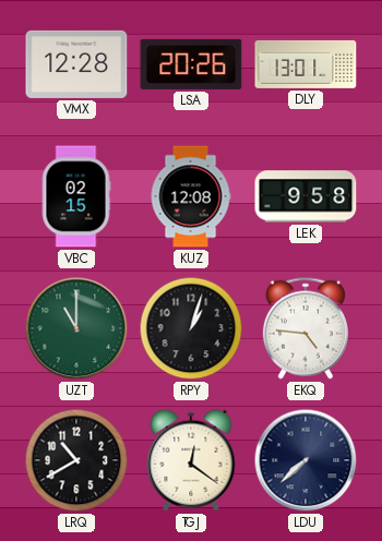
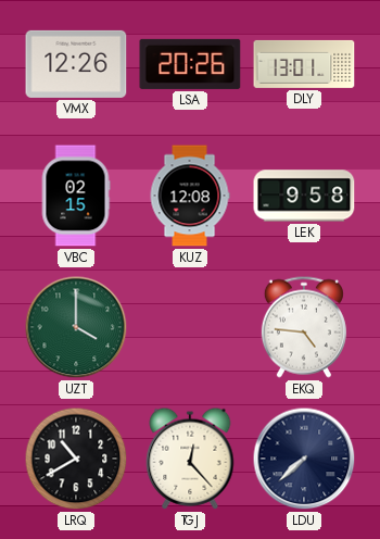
VMX: 12:28 -> 12:26 (76, 64)
UZT: 11:00 -> 4:00 (76, 327)
RPY: 1:03 -> none (191, 328)
TGJ: 12:21 -> 12:23 (190, 459)
